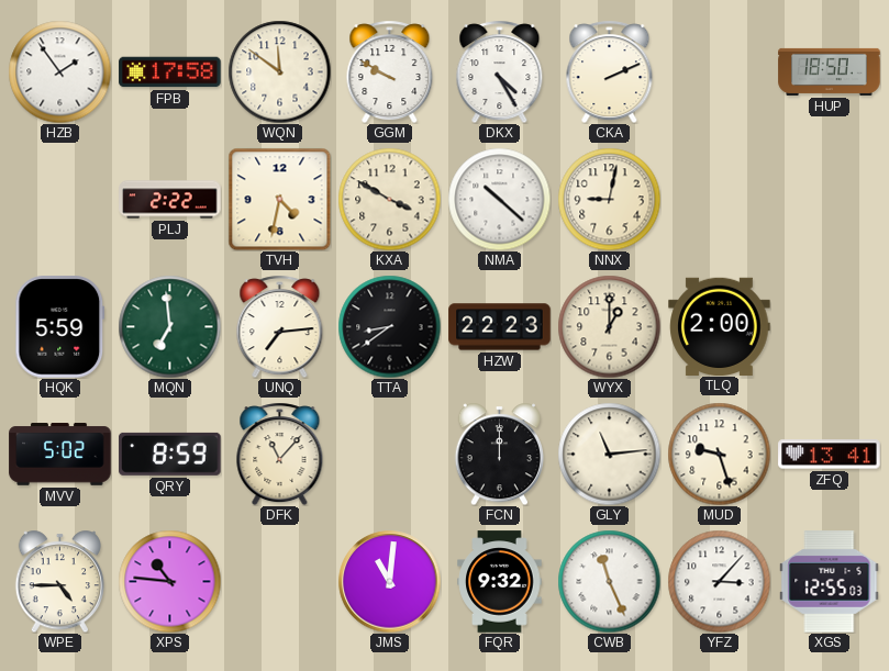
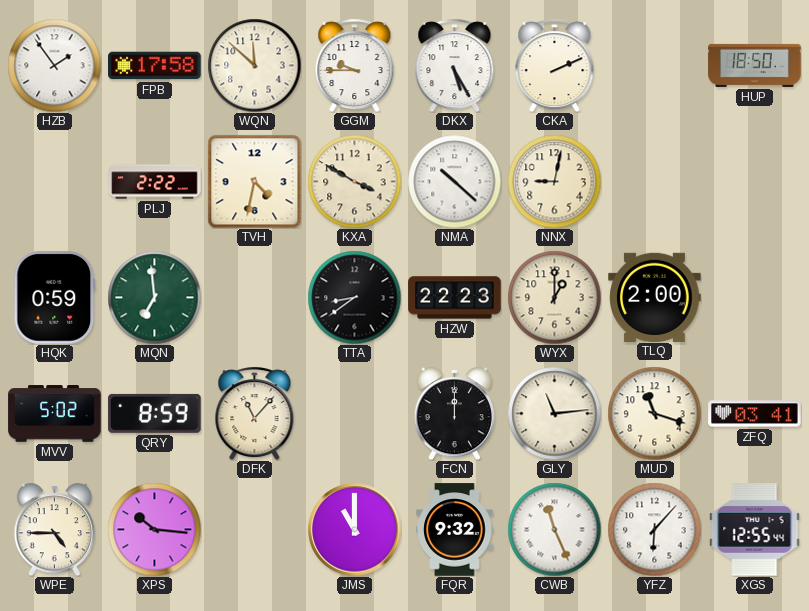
WQN: 11:51 -> 11:52 (254, 65)
GGM: 9:50 -> 9:45 (355, 65)
DKX: 4:25 -> 5:25 (455, 65)
HQK: 5:59 -> 0:59 (55, 298)
UNQ: 7:14 -> none (280, 326)
MUD: 9:27 -> 11:18 (654, 413)
ZFQ: 13:41 -> 03:41 (755, 414)
XPS: 10:46 -> 10:16 (154, 529)
JMS: 11:01 -> 11:00 (354, 529)
YFZ: 3:07 -> 6:07 (654, 529)
XGS: 12:55:03 -> 12:55:44 (755, 530)
